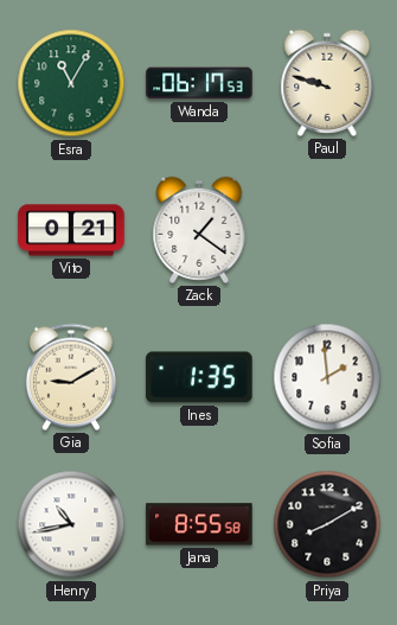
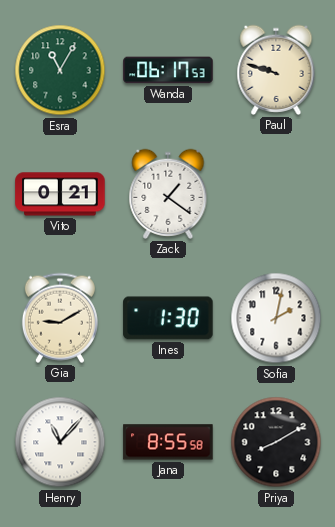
Ines: 1:35 -> 1:30 (168, 318)
Sofia: 1:59 -> 2:02 (276, 318)
Henry: 10:43 -> 11:07 (60, 442)
